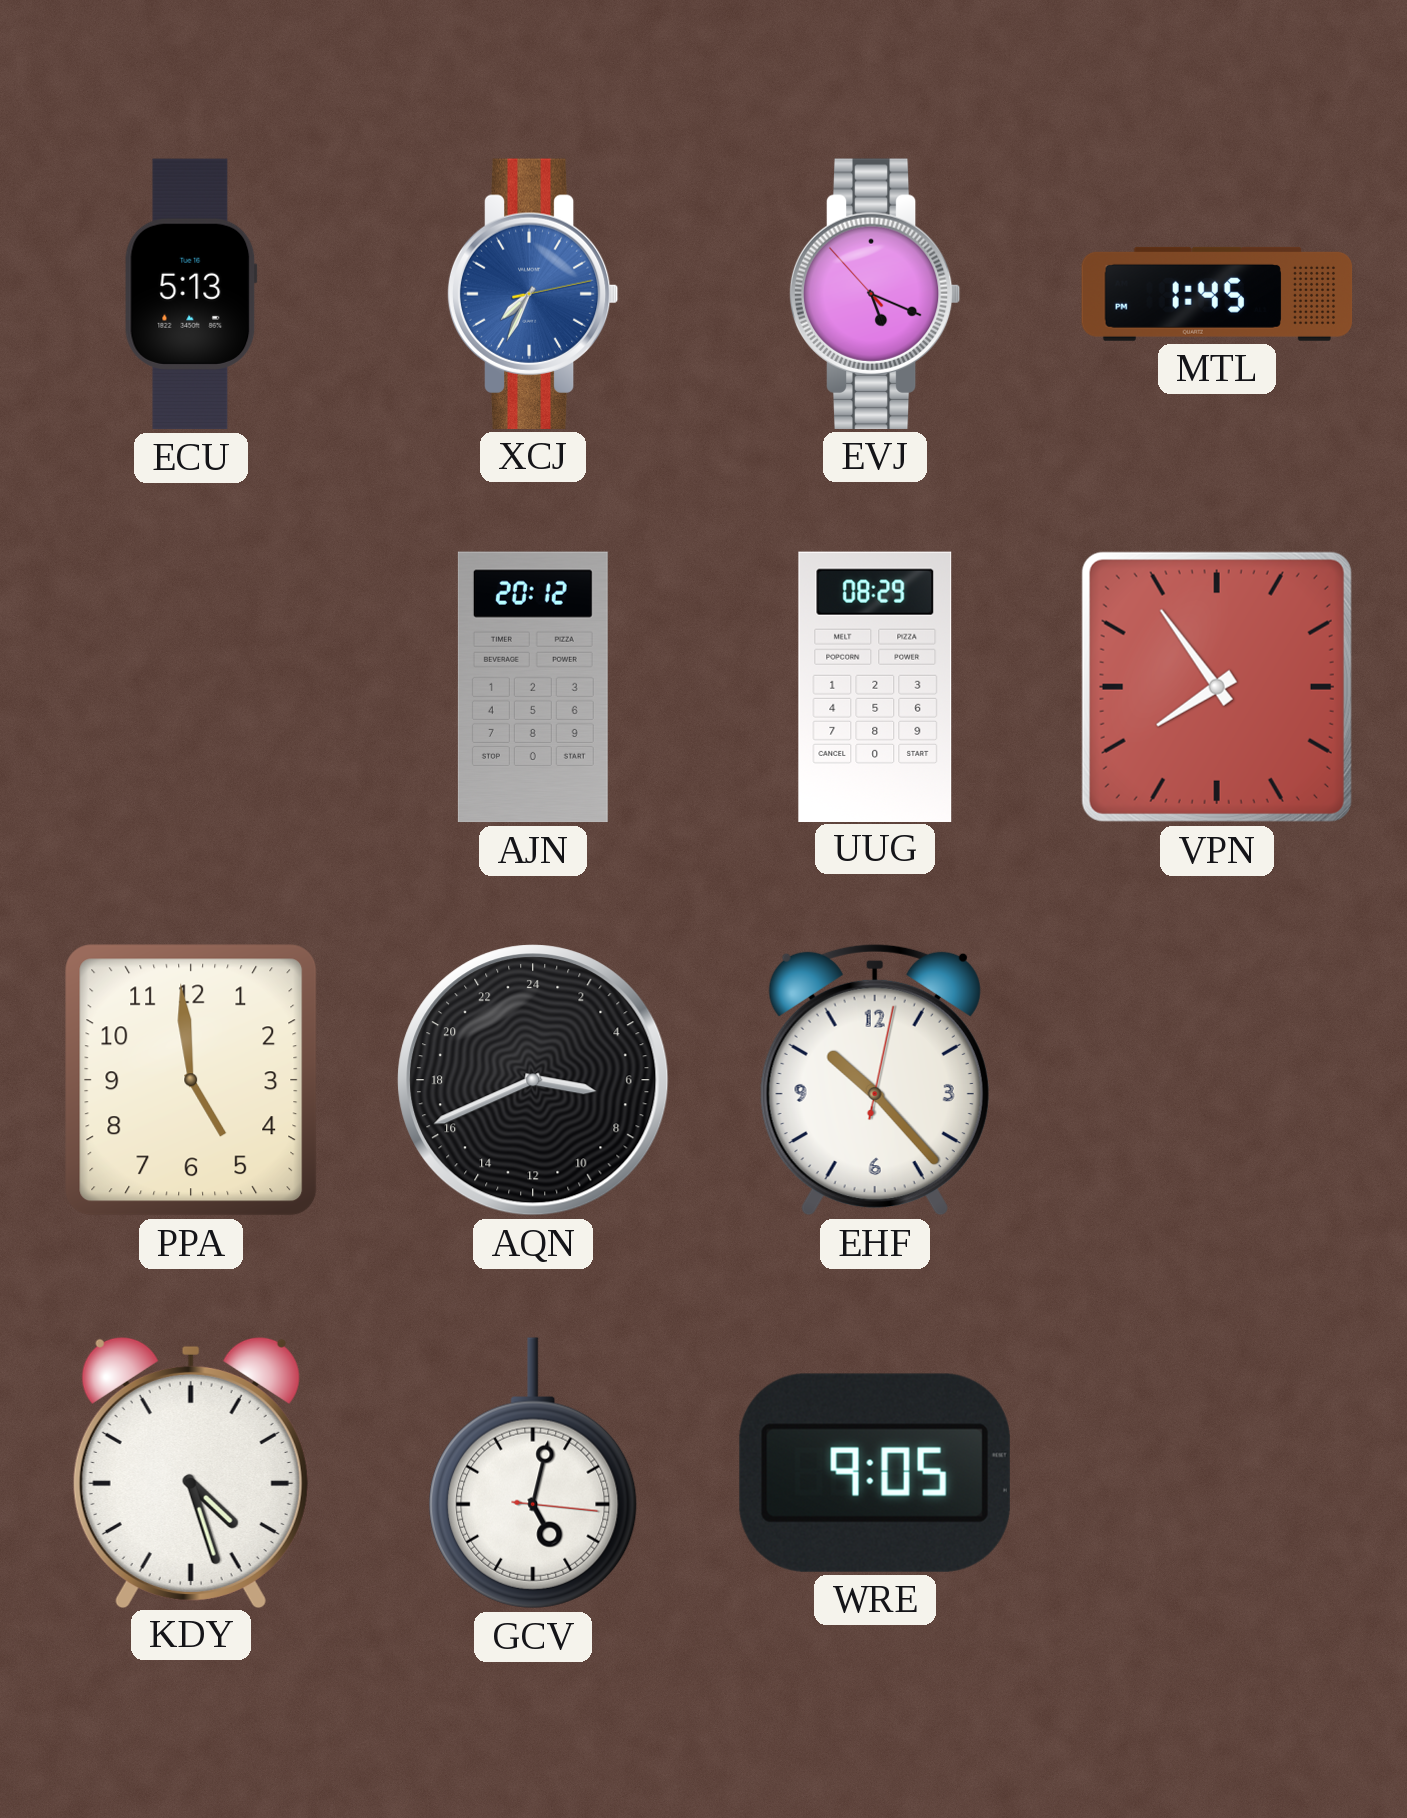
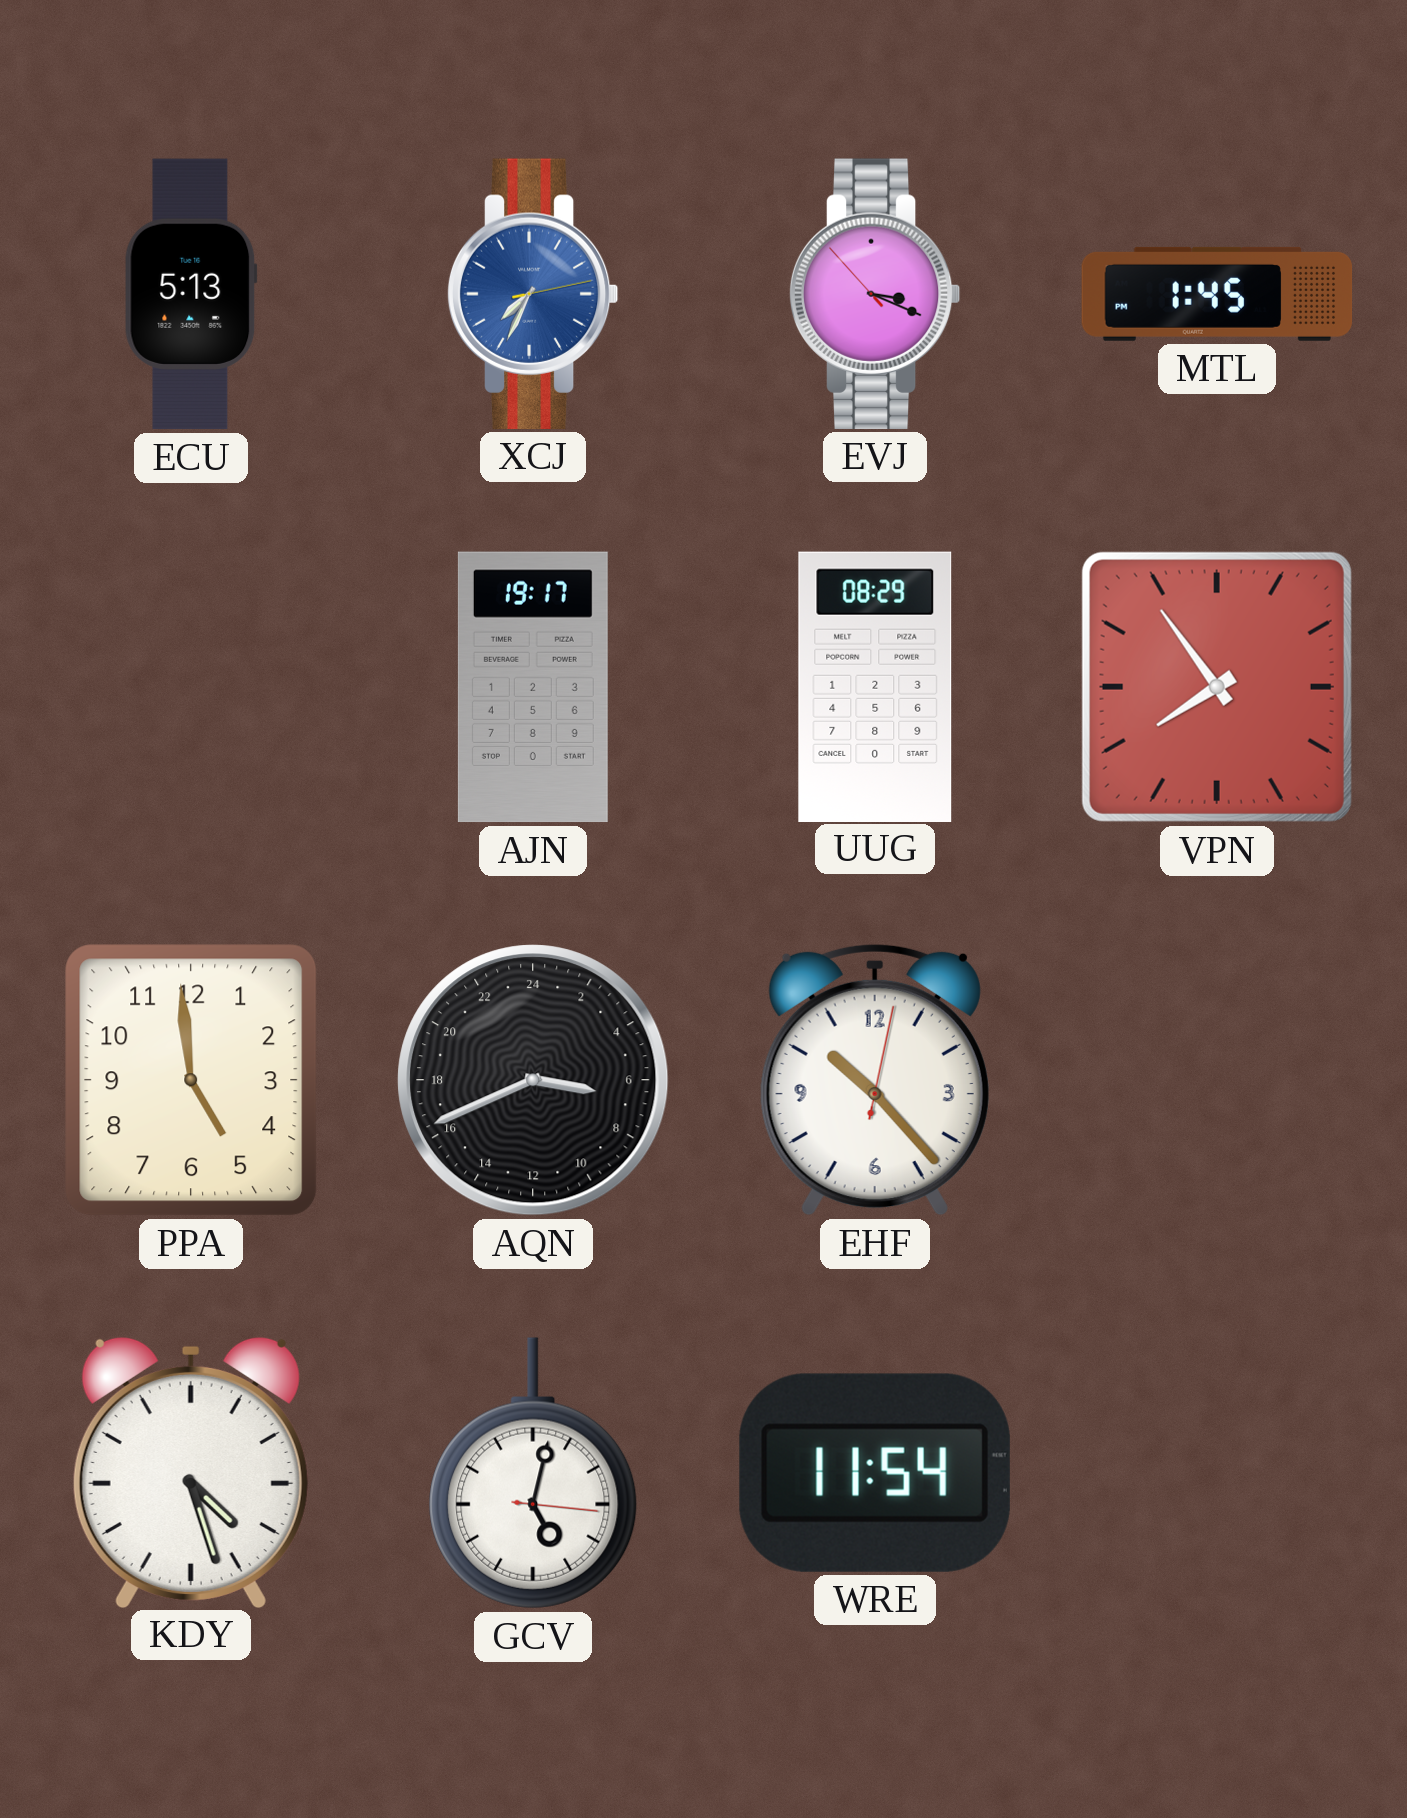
EVJ: 5:18 -> 3:18 (875, 294)
AJN: 20:12 -> 19:17 (533, 687)
WRE: 9:05 -> 11:54 (875, 1473)
